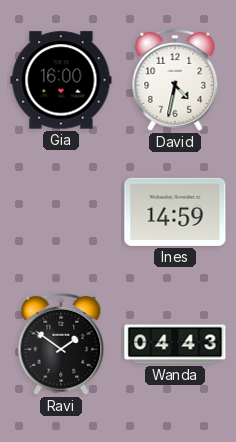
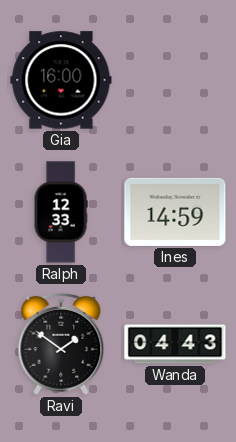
David: 4:32 -> none (175, 80)
Ralph: none -> 12:33 (61, 212)
